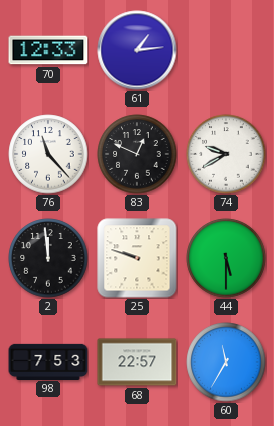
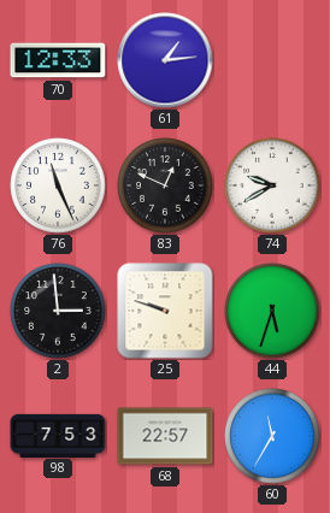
76: 11:23 -> 11:26 (58, 185)
2: 11:59 -> 2:59 (58, 311)
44: 5:30 -> 5:33 (272, 311)
